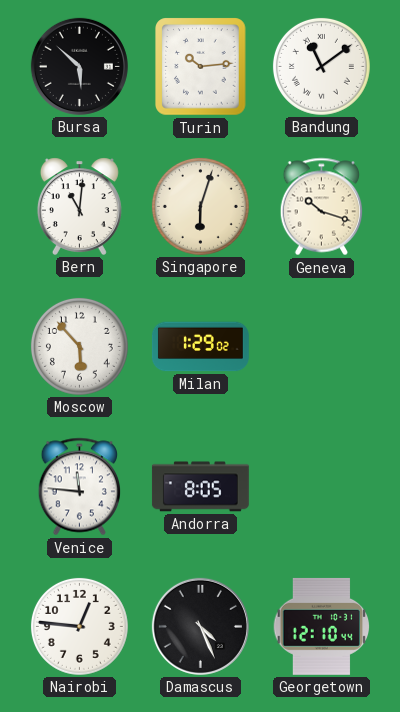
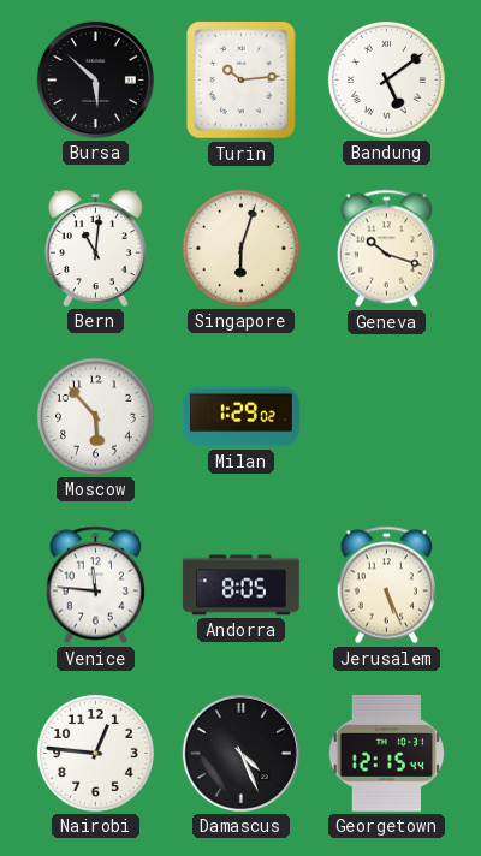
Bandung: 11:09 -> 5:09 (386, 79)
Jerusalem: none -> 5:26 (386, 585)
Georgetown: 12:10 -> 12:15 (387, 753)
